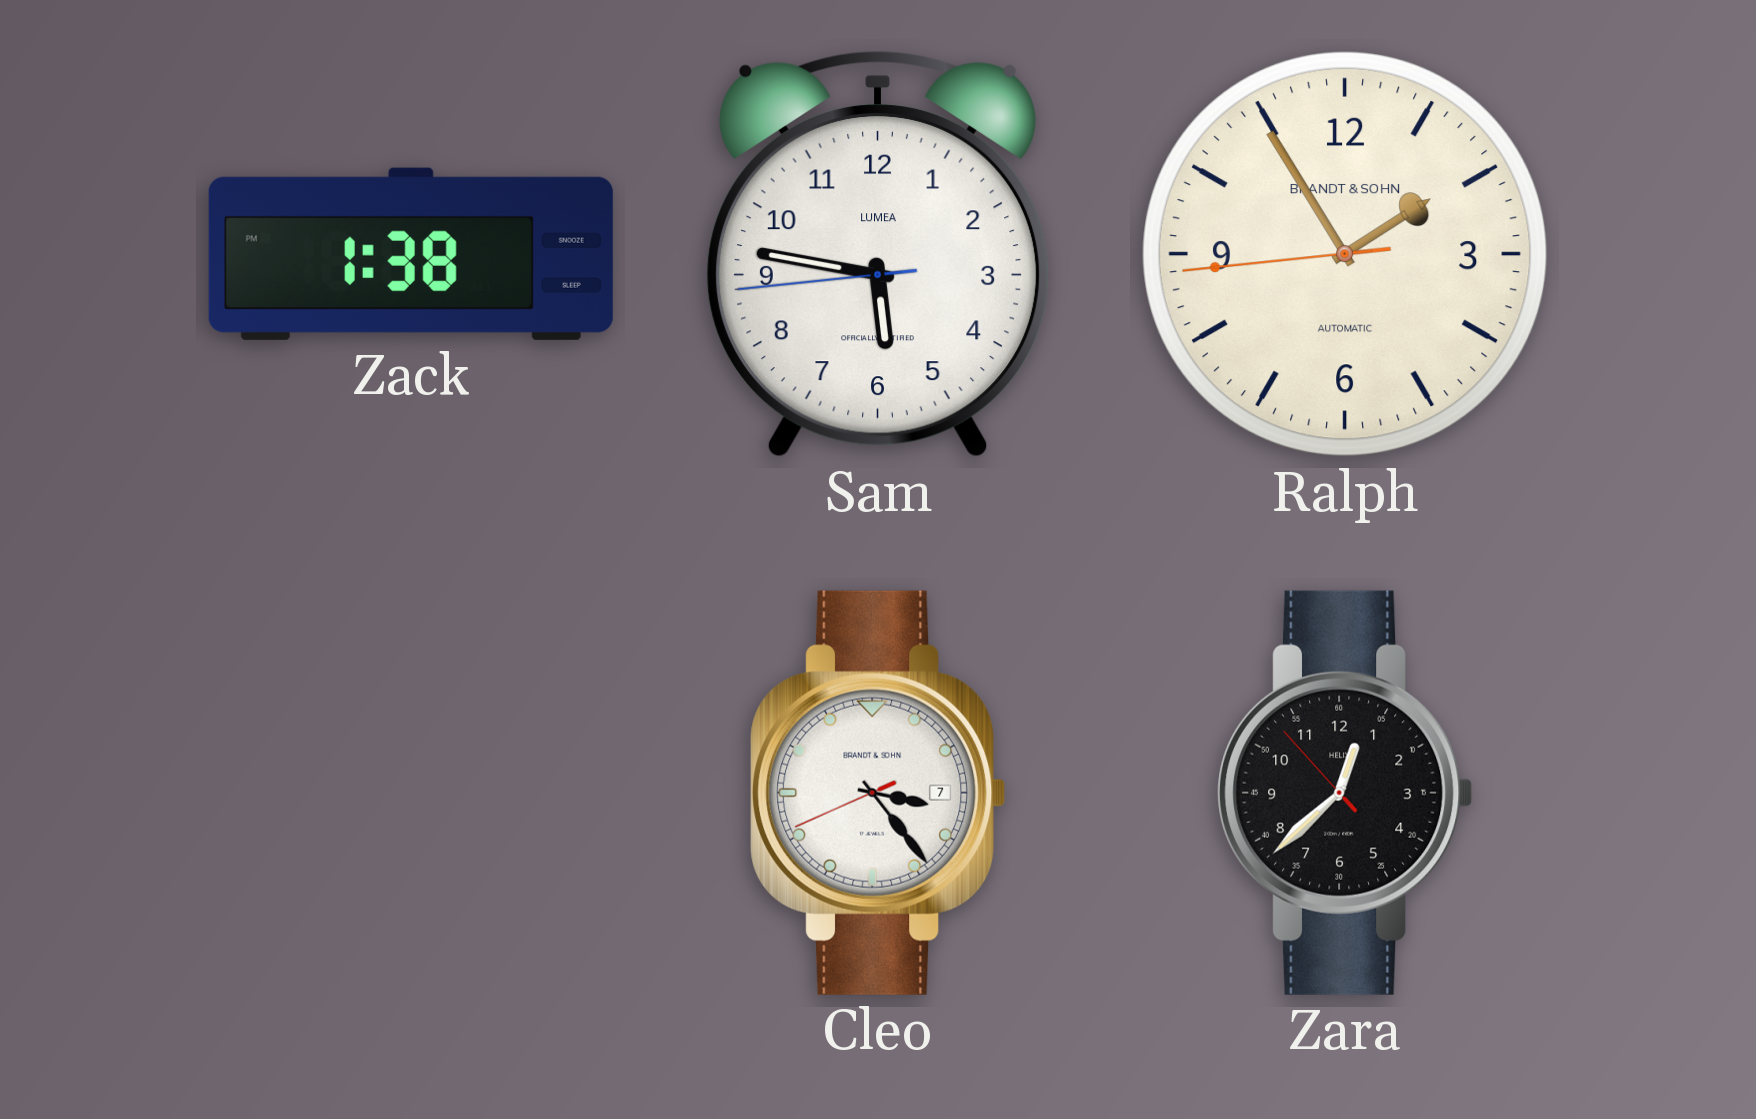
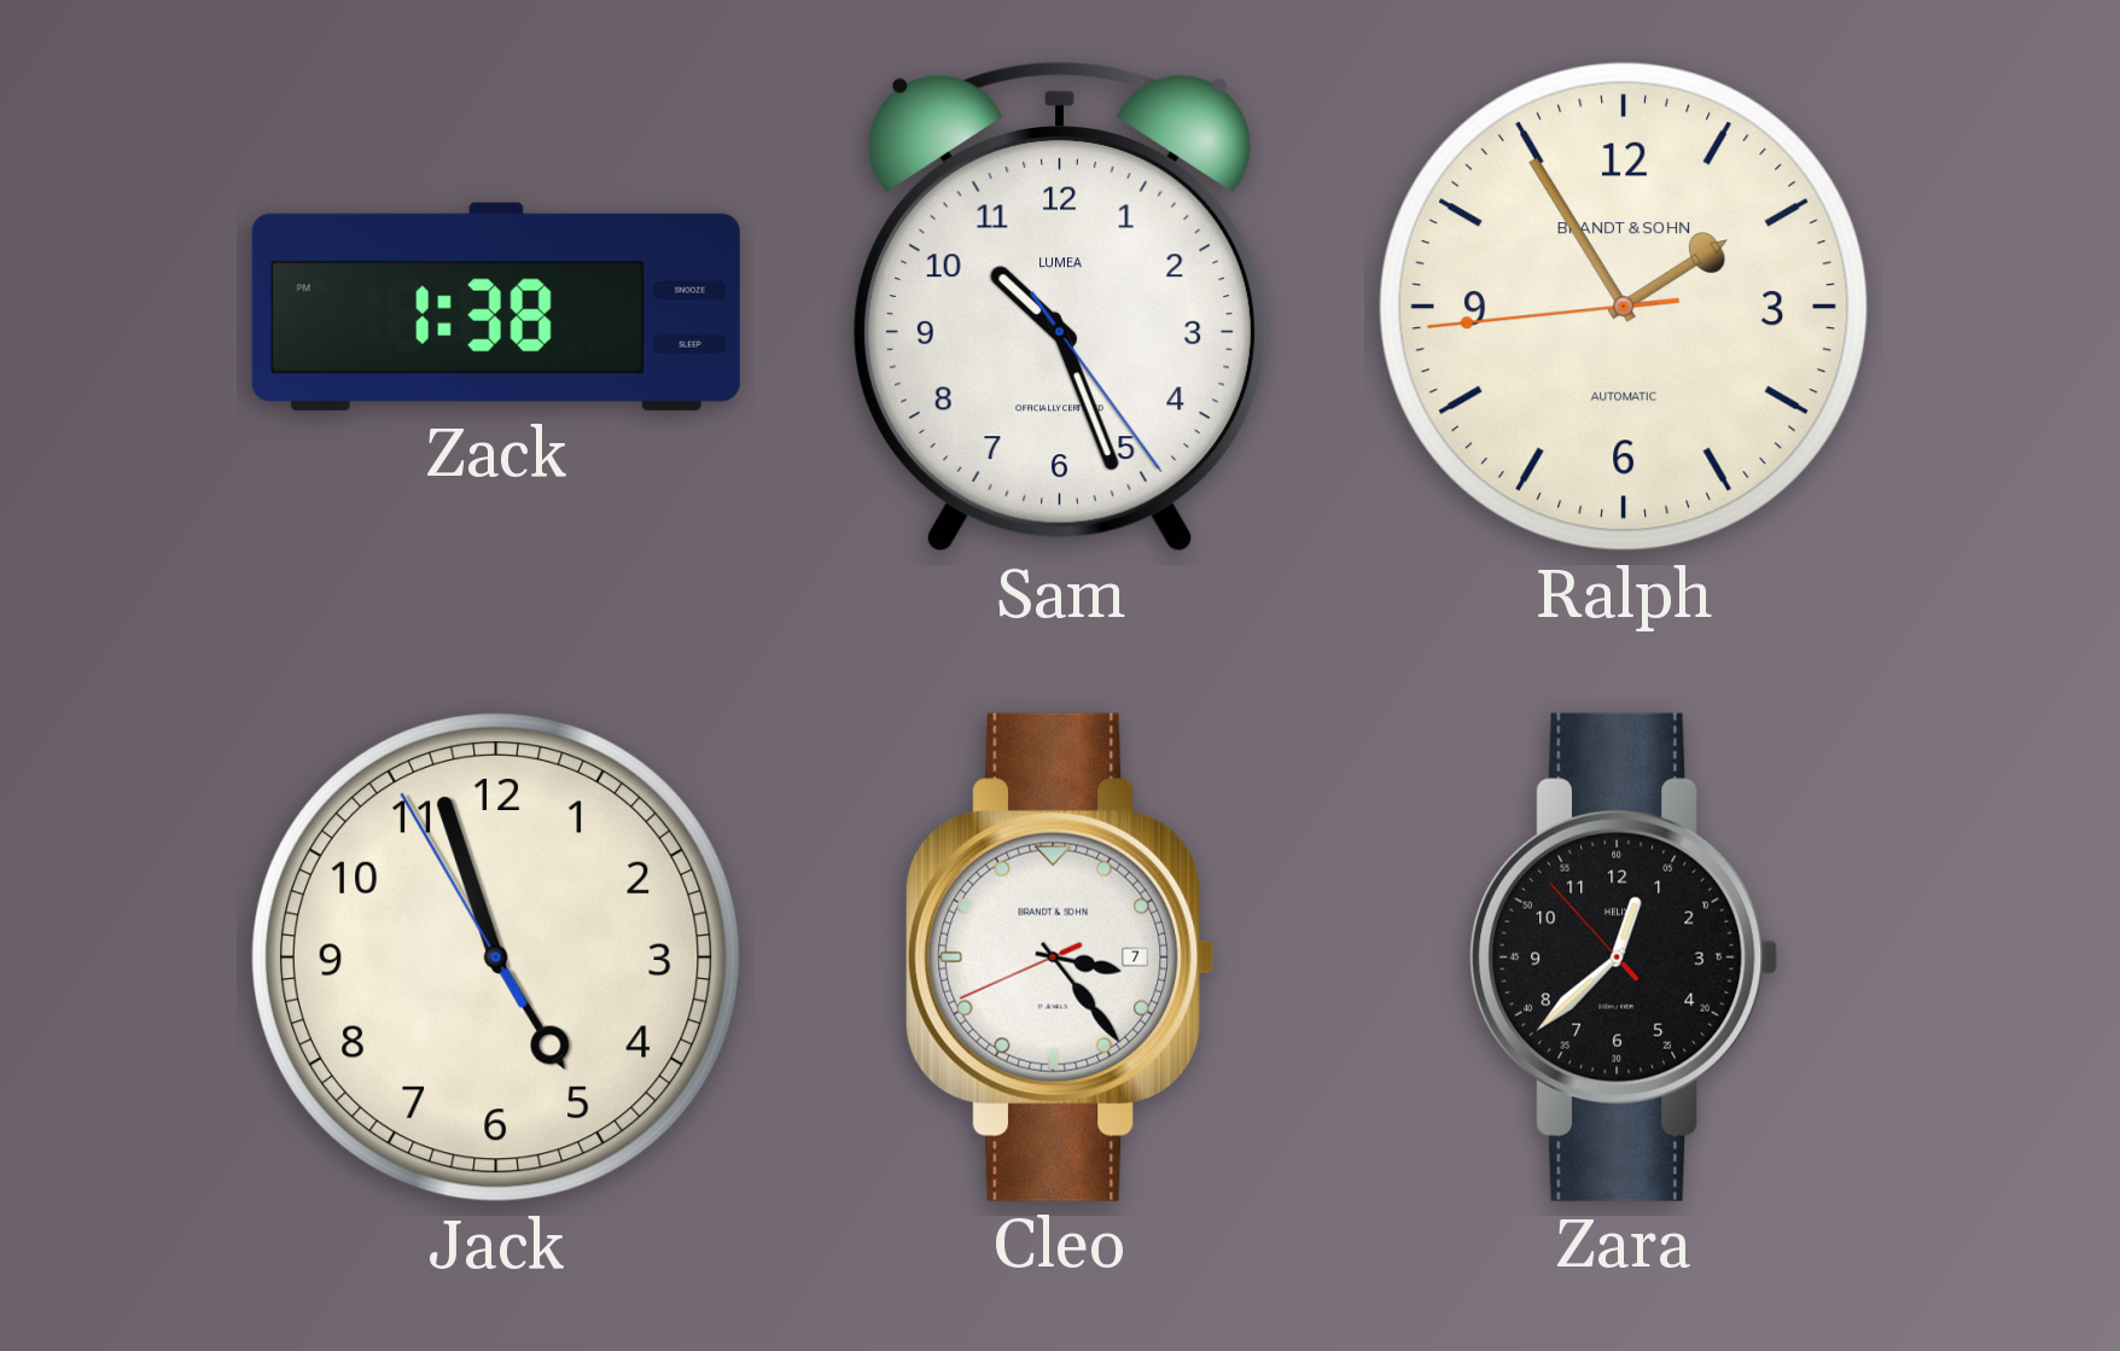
Sam: 5:46 -> 10:26 (1060, 307)
Jack: none -> 4:56 (496, 957)
